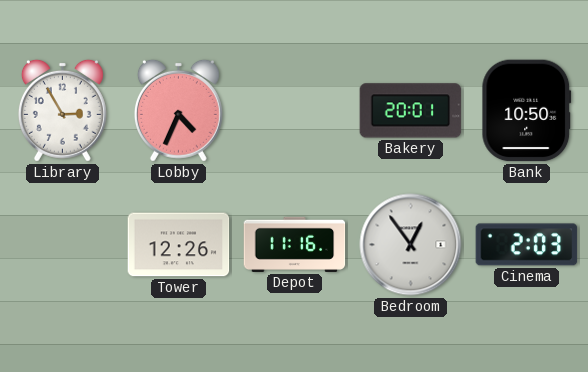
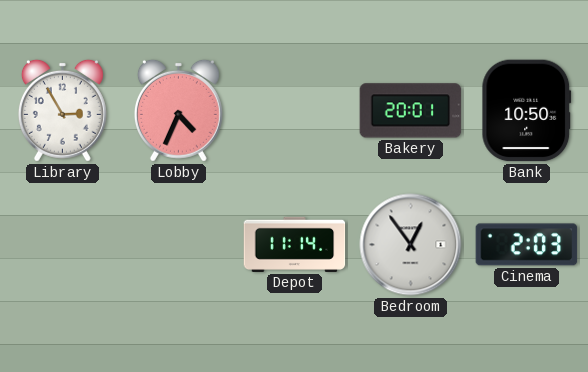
Tower: 12:26 -> none (179, 245)
Depot: 11:16 -> 11:14 (295, 244)
